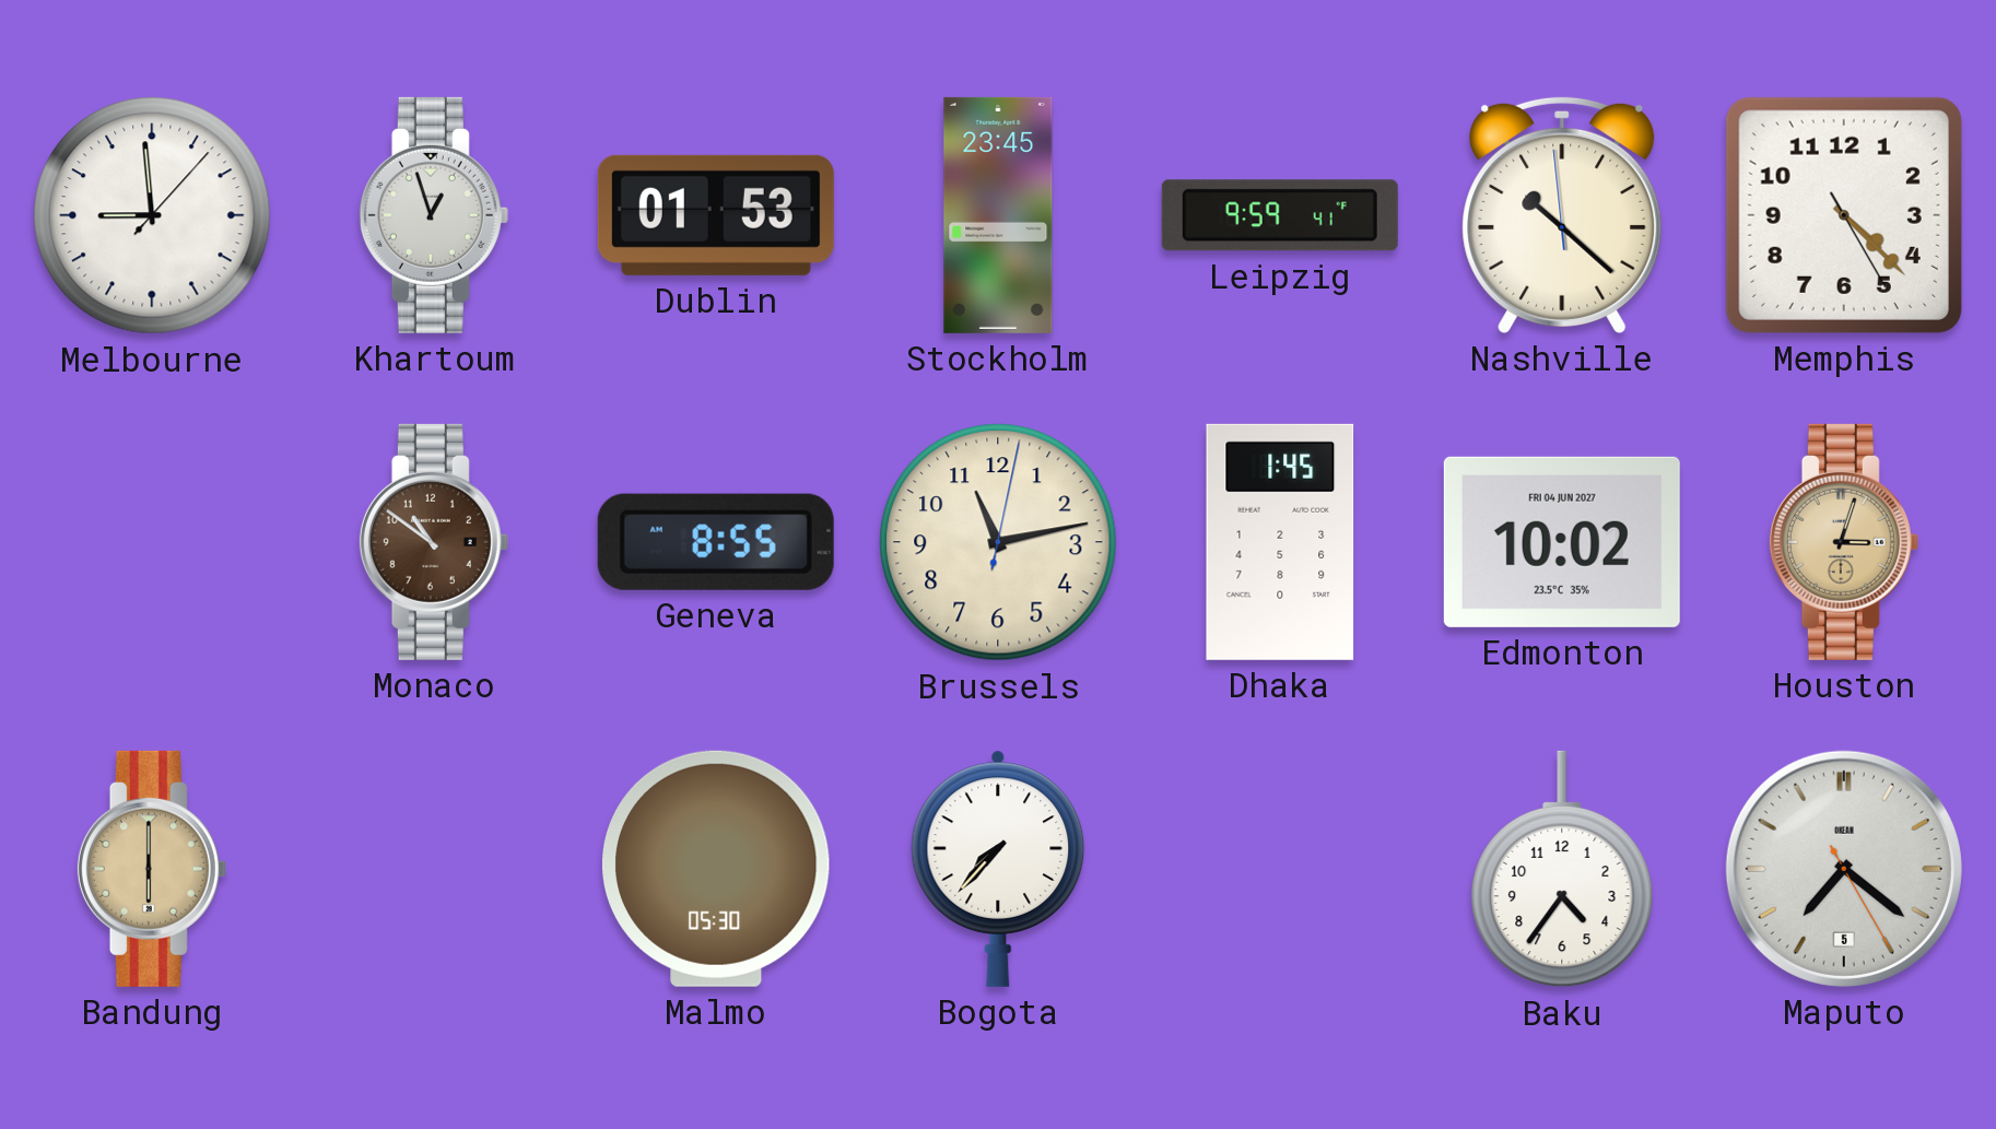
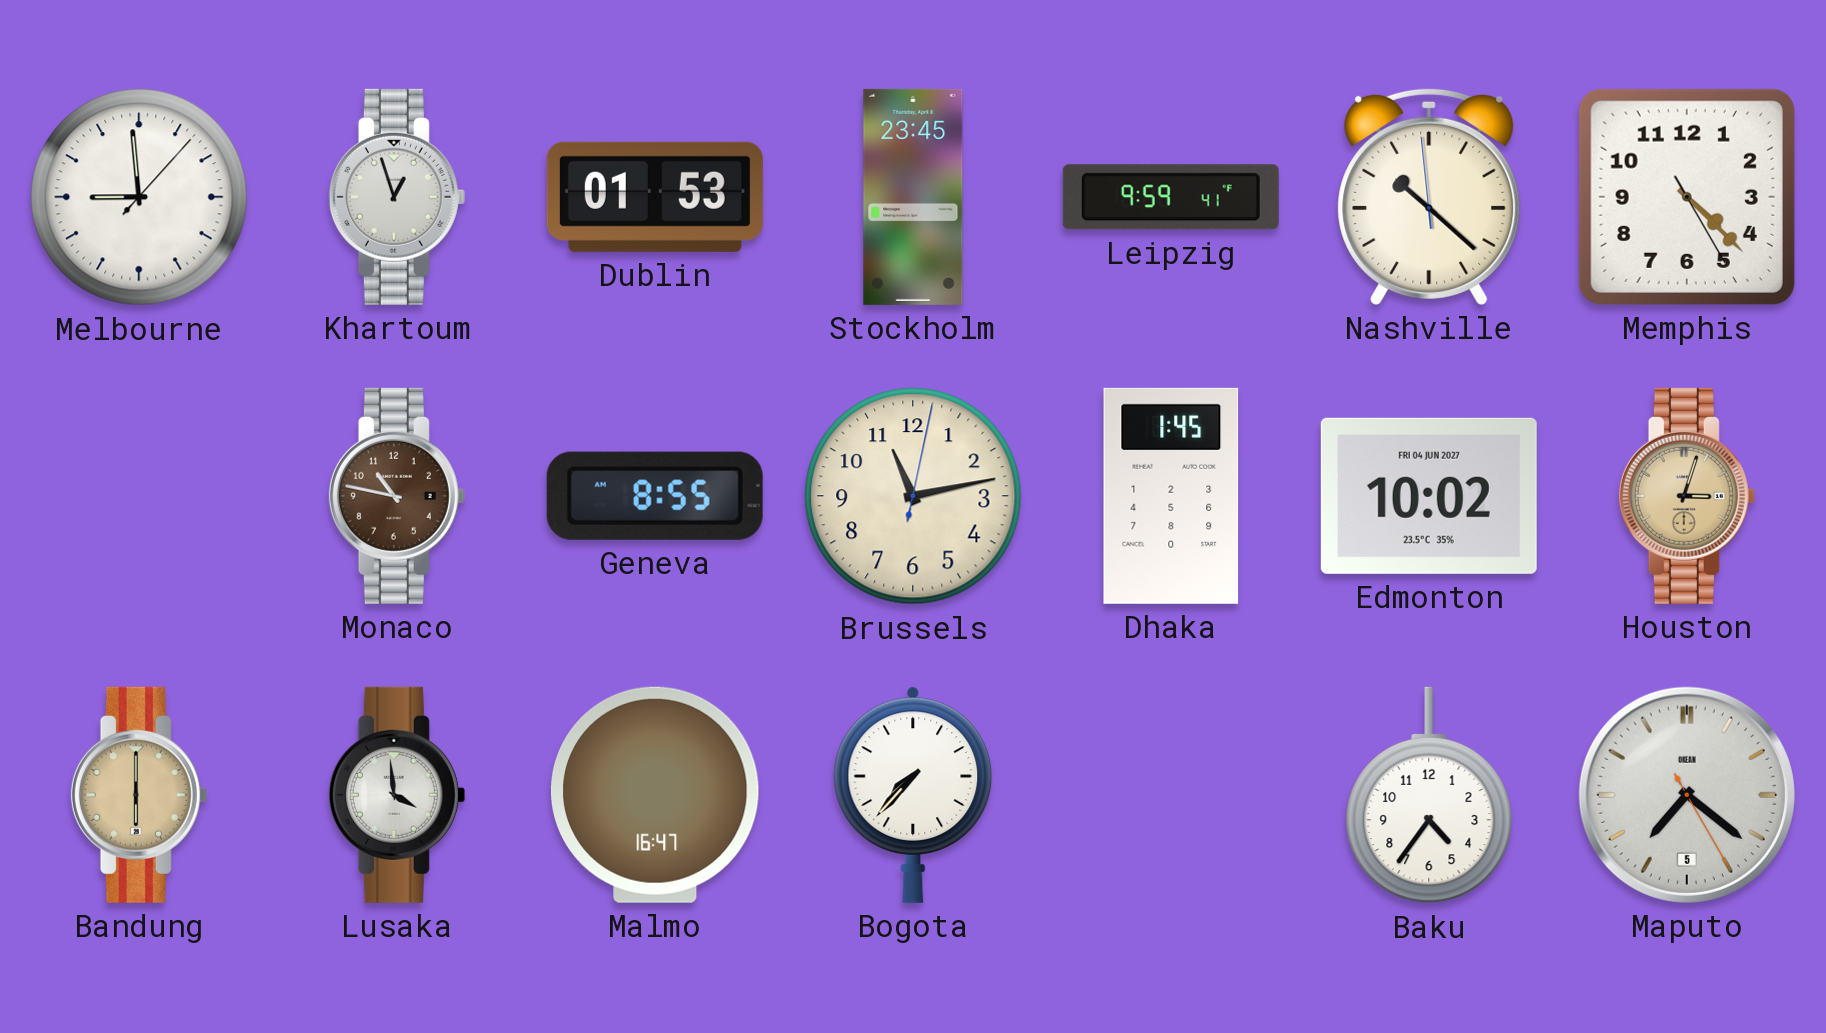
Monaco: 10:51 -> 10:47 (397, 496)
Lusaka: none -> 3:59 (397, 795)
Malmo: 05:30 -> 16:47 (655, 795)
